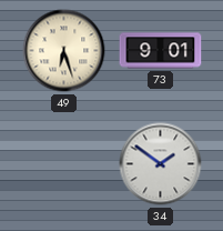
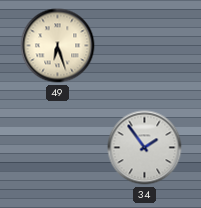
73: 9:01 -> none (161, 51)
34: 1:51 -> 1:54 (145, 148)
